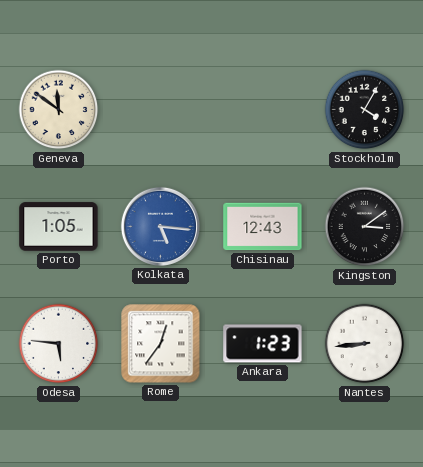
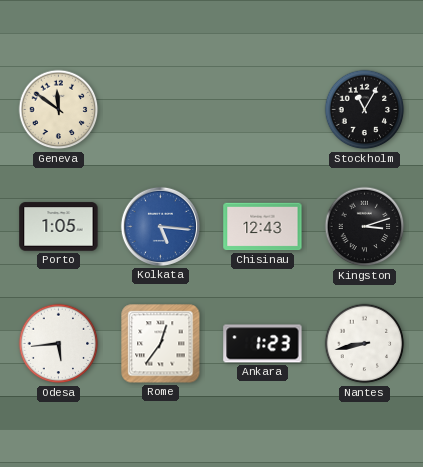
Stockholm: 4:05 -> 11:05 (365, 110)
Kingston: 3:09 -> 3:12 (365, 227)
Odesa: 5:46 -> 5:44 (59, 344)
Nantes: 8:44 -> 8:43 (365, 344)
